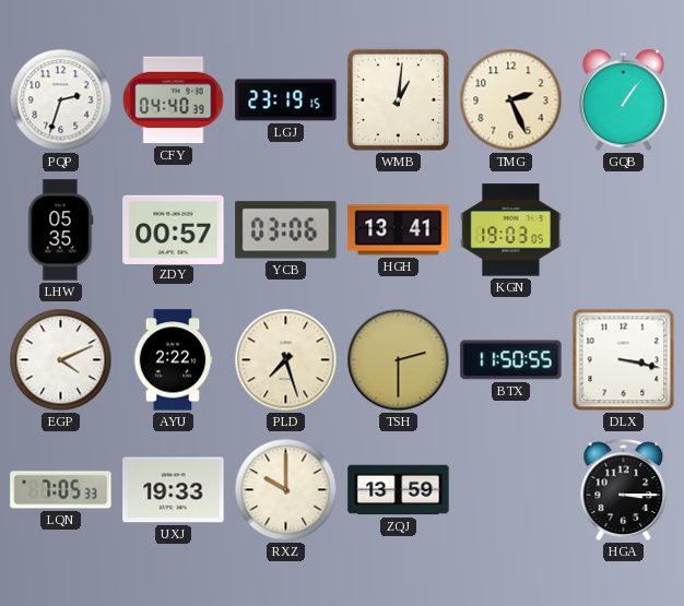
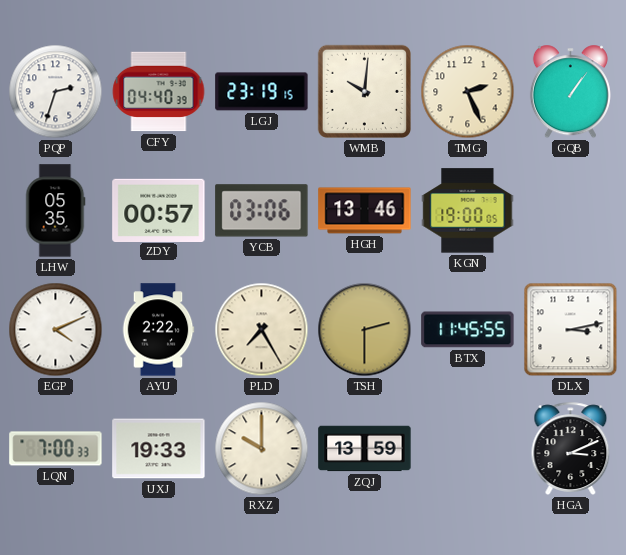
WMB: 1:01 -> 10:01 (364, 91)
HGH: 13:41 -> 13:46 (365, 211)
KGN: 19:03 -> 19:00 (468, 211)
PLD: 7:27 -> 7:25 (262, 330)
BTX: 11:50 -> 11:45 (468, 330)
DLX: 3:17 -> 3:13 (571, 330)
LQN: 7:05 -> 7:00 (56, 449)
HGA: 3:15 -> 3:11 (571, 448)
